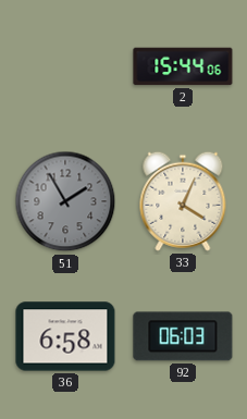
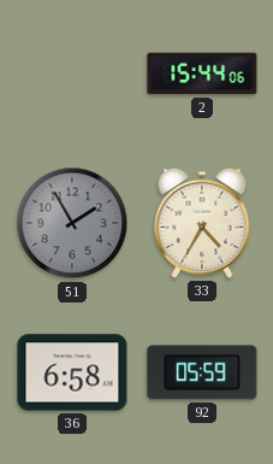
33: 4:04 -> 4:35 (202, 223)
92: 06:03 -> 05:59 (202, 372)
